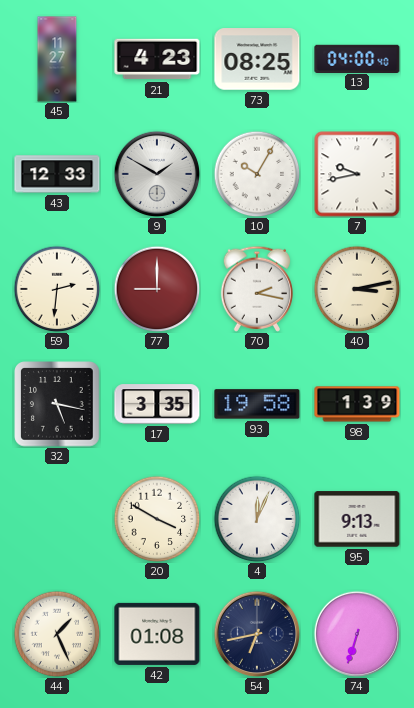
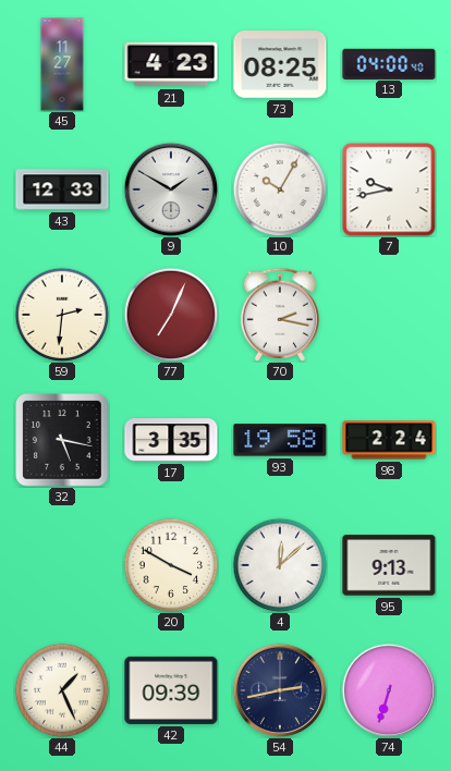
77: 9:00 -> 7:04 (171, 315)
40: 3:13 -> none (357, 289)
98: 1:39 -> 2:24 (389, 440)
4: 12:04 -> 12:08 (280, 565)
42: 01:08 -> 09:39 (171, 690)
54: 6:43 -> 2:43 (280, 690)
